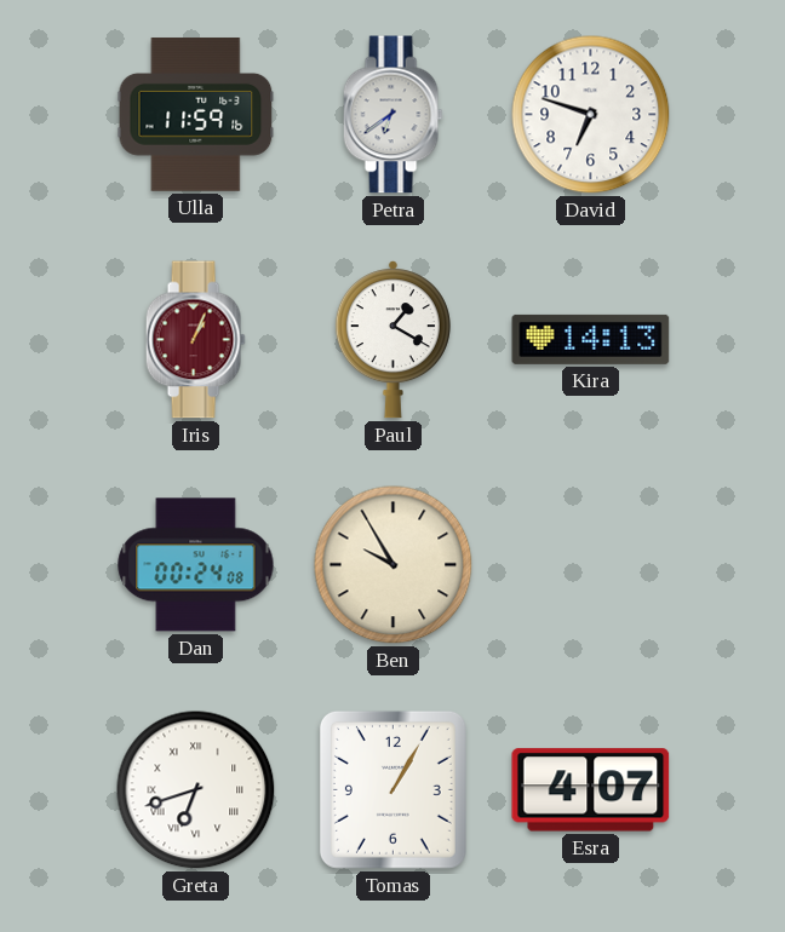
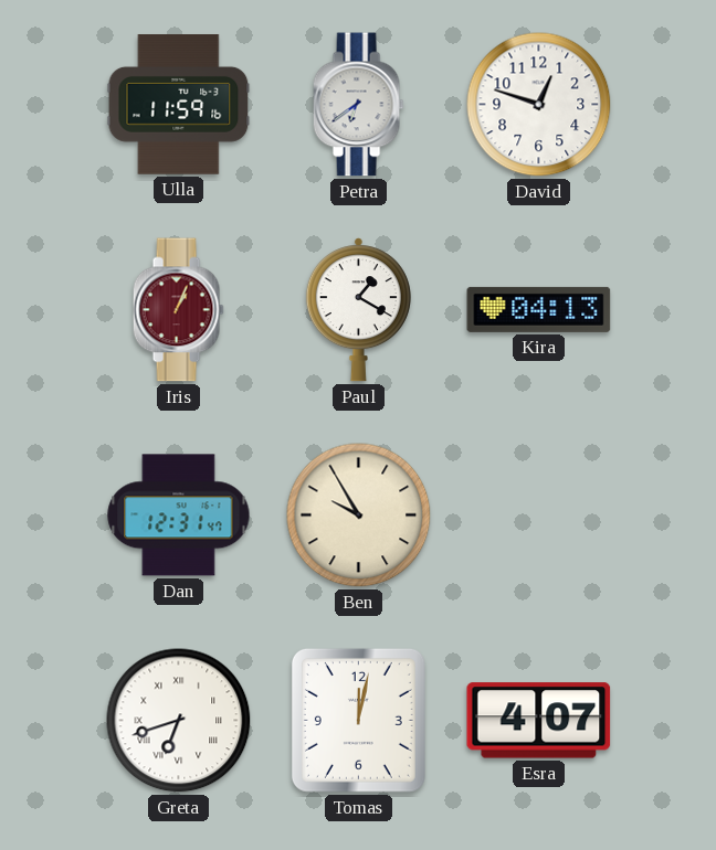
David: 6:48 -> 12:48 (539, 105)
Kira: 14:13 -> 04:13 (539, 309)
Dan: 00:24 -> 12:31 (179, 516)
Tomas: 1:05 -> 12:02 (358, 720)
